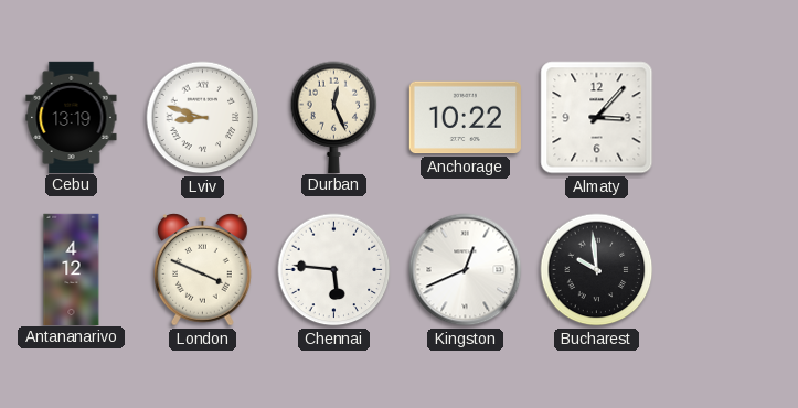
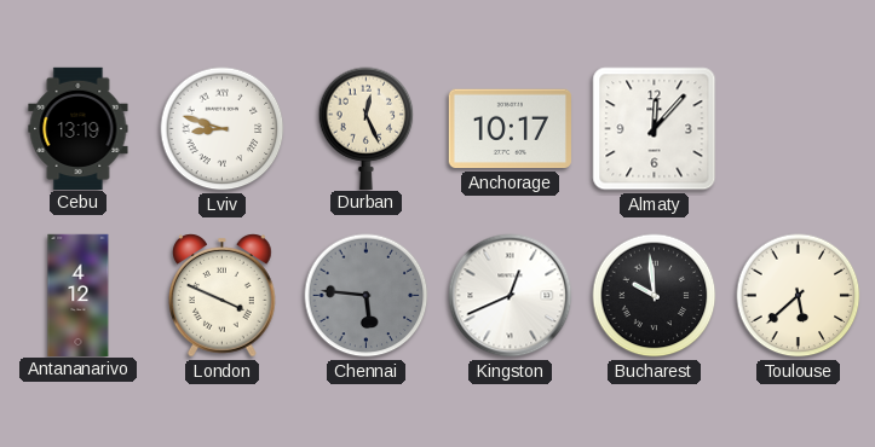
Anchorage: 10:22 -> 10:17 (510, 129)
Almaty: 3:07 -> 12:07 (655, 129)
Chennai dial: white -> grey (367, 296)
Toulouse: none -> 5:38 (799, 296)
